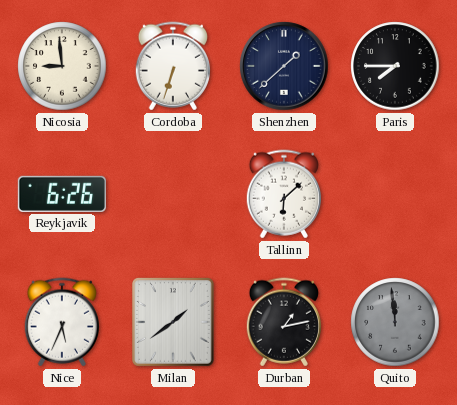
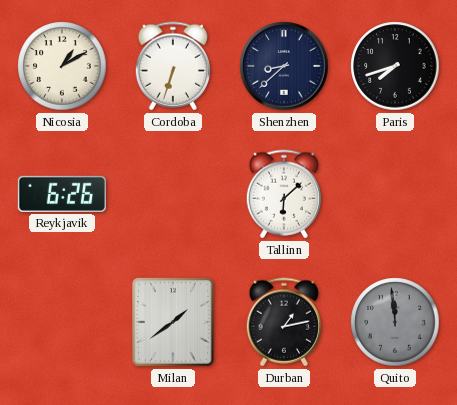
Nicosia: 8:59 -> 1:10 (62, 66)
Shenzhen: 1:38 -> 8:38 (284, 66)
Paris: 7:45 -> 7:42 (395, 66)
Nice: 5:34 -> none (61, 322)
